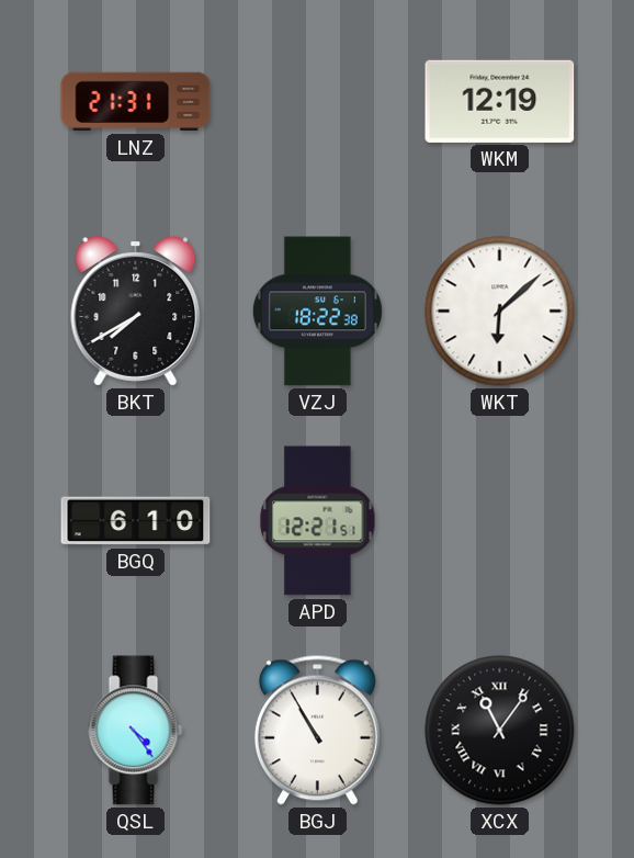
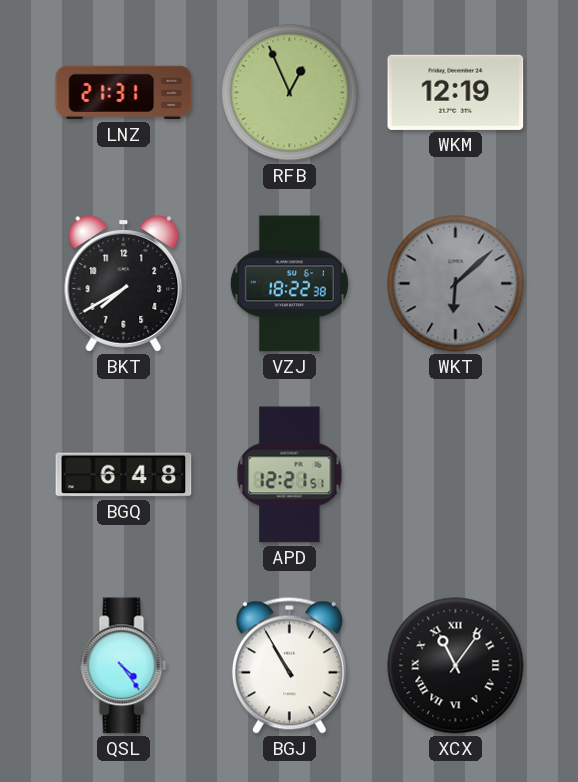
RFB: none -> 12:56 (290, 93)
WKT dial: white -> grey (456, 284)
BGQ: 6:10 -> 6:48 (124, 475)
